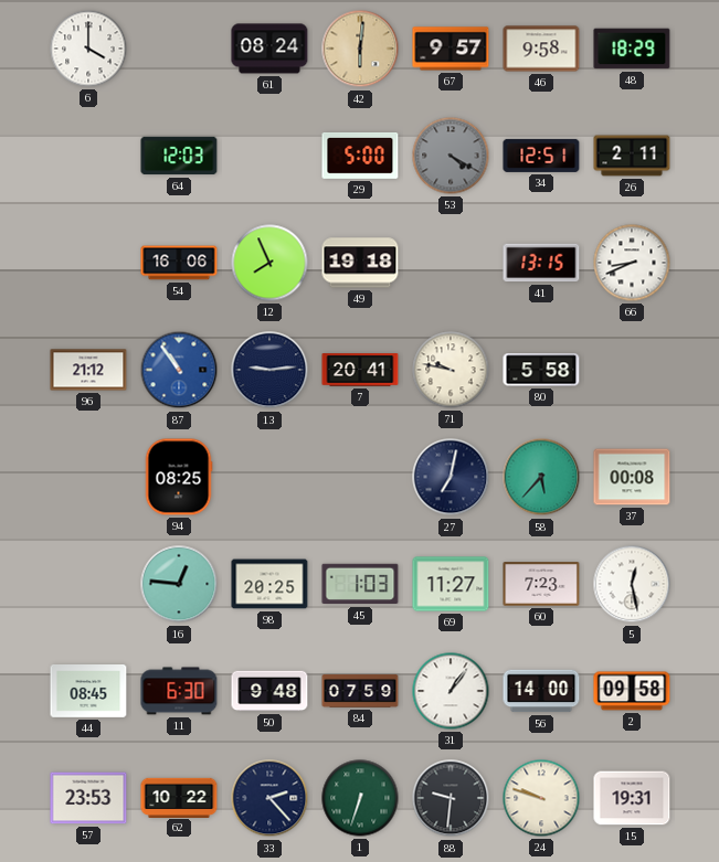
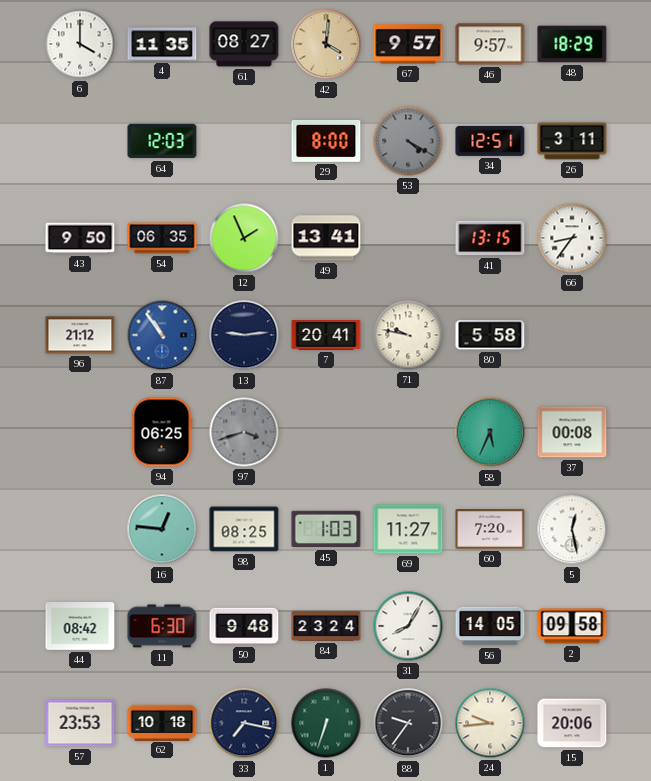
4: none -> 11:35 (162, 44)
61: 08:24 -> 08:27 (244, 44)
42: 6:01 -> 4:01 (326, 44)
46: 9:58 -> 9:57 (490, 44)
29: 5:00 -> 8:00 (326, 141)
26: 2:11 -> 3:11 (572, 141)
43: none -> 9:50 (80, 238)
54: 16:06 -> 06:35 (162, 238)
12: 7:56 -> 1:56 (244, 238)
49: 19:18 -> 13:41 (326, 238)
66: 8:41 -> 8:36 (572, 238)
94: 08:25 -> 06:25 (162, 432)
97: none -> 3:42 (244, 432)
27: 7:02 -> none (451, 477)
58: 5:37 -> 5:34 (490, 432)
98: 20:25 -> 08:25 (244, 529)
60: 7:23 -> 7:20 (490, 529)
44: 08:45 -> 08:42 (80, 627)
84: 07:59 -> 23:24 (326, 626)
31: 1:06 -> 8:05 (408, 626)
56: 14:00 -> 14:05 (490, 626)
62: 10:22 -> 10:18 (162, 722)
33: 2:23 -> 7:17 (244, 723)
88: 9:31 -> 9:36 (408, 723)
24: 9:48 -> 9:44 (490, 723)
15: 19:31 -> 20:06 (572, 723)
